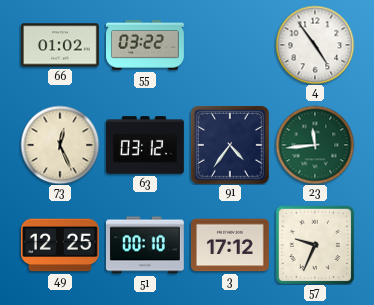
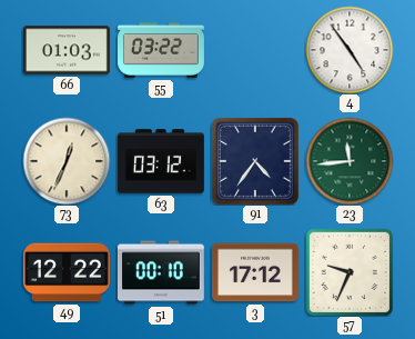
66: 01:02 -> 01:03 (67, 50)
73: 12:26 -> 12:34 (67, 161)
49: 12:25 -> 12:22 (67, 272)
